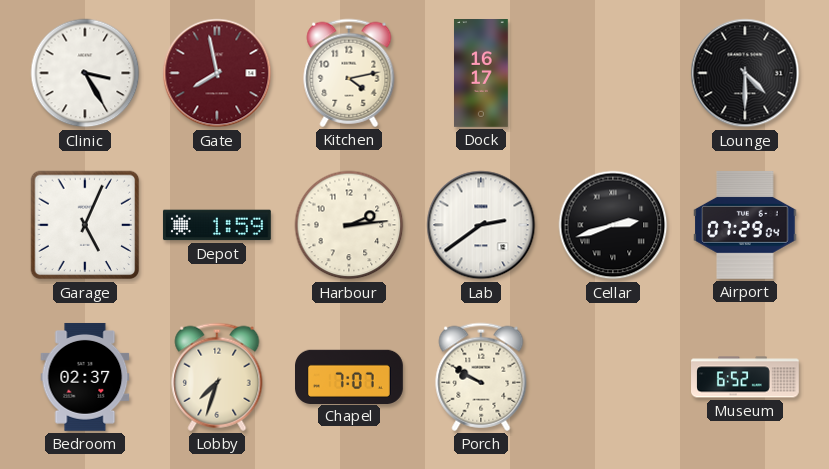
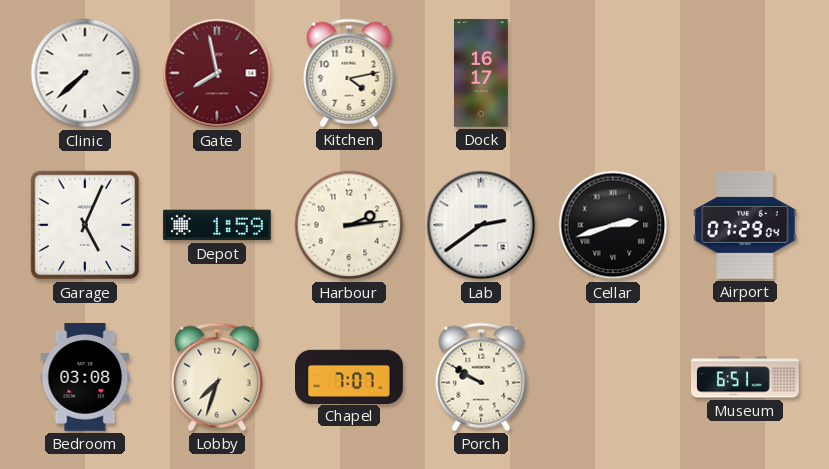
Clinic: 3:25 -> 7:38 (85, 73)
Lounge: 4:30 -> none (745, 73)
Bedroom: 02:37 -> 03:08 (85, 377)
Museum: 6:52 -> 6:51 (746, 377)
